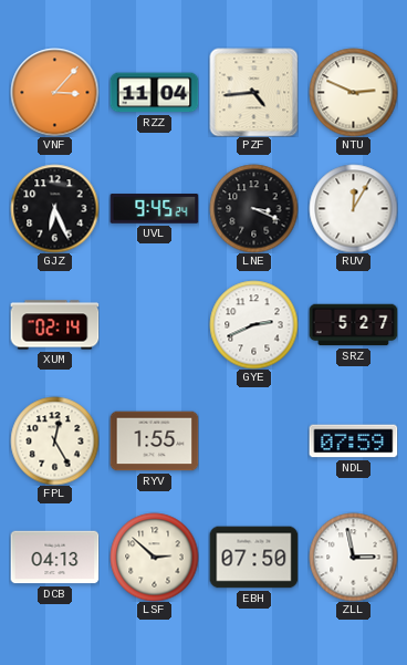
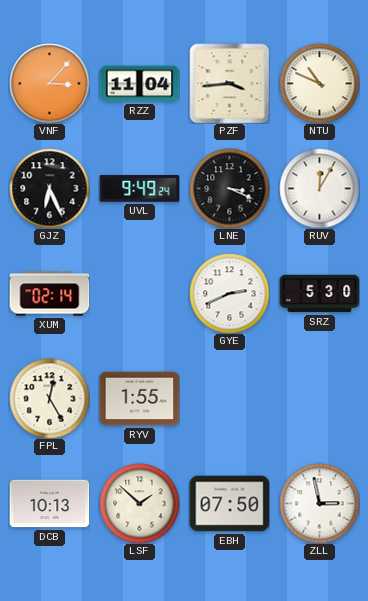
PZF: 4:44 -> 3:44 (229, 83)
NTU: 2:49 -> 10:49 (319, 83)
UVL: 9:45 -> 9:49 (139, 189)
SRZ: 5:27 -> 5:30 (319, 294)
NDL: 07:59 -> none (353, 441)
DCB: 04:13 -> 10:13 (49, 504)
LSF: 2:52 -> 1:52 (139, 503)
